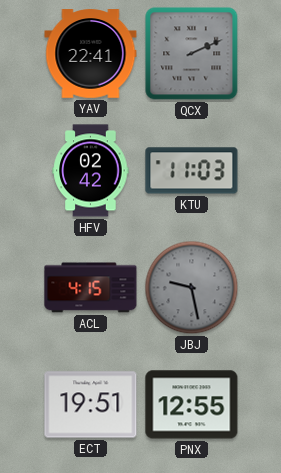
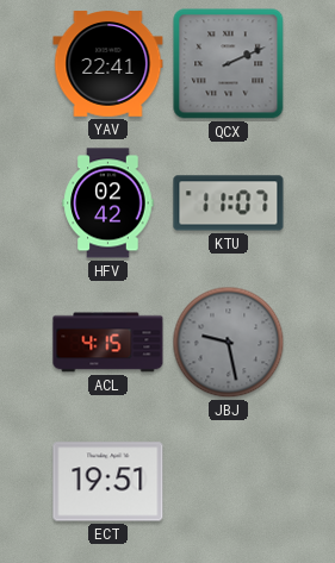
KTU: 11:03 -> 11:07 (229, 204)
PNX: 12:55 -> none (192, 405)
